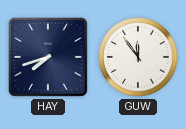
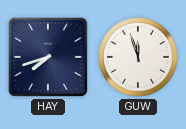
GUW: 11:54 -> 11:57 (138, 57)
